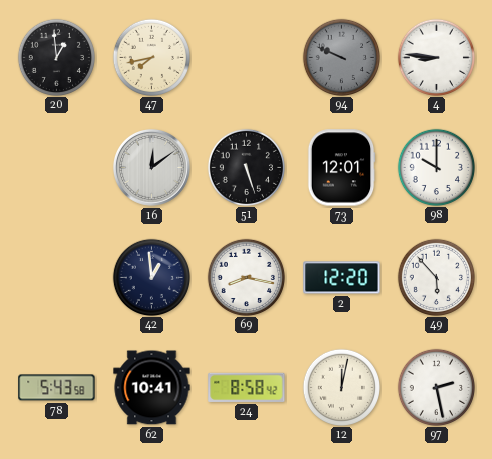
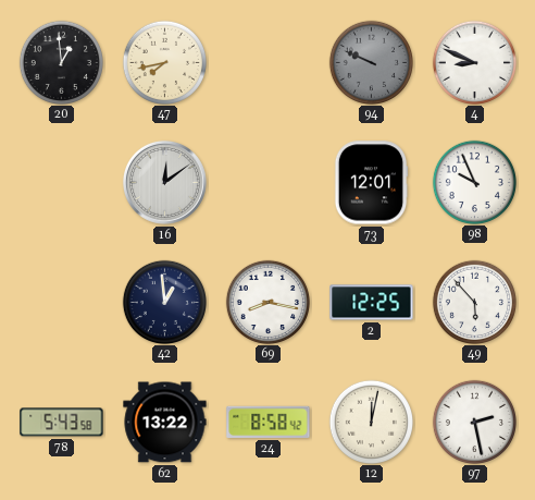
4: 8:46 -> 8:49 (474, 62)
51: 5:27 -> none (246, 167)
98: 10:00 -> 9:56 (474, 182)
2: 12:20 -> 12:25 (372, 303)
62: 10:41 -> 13:22 (165, 423)
